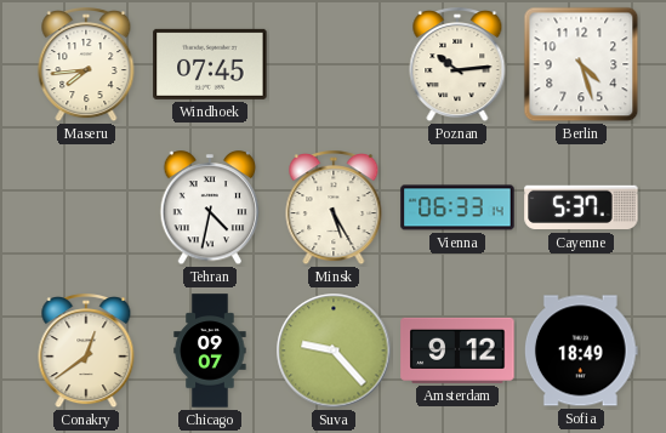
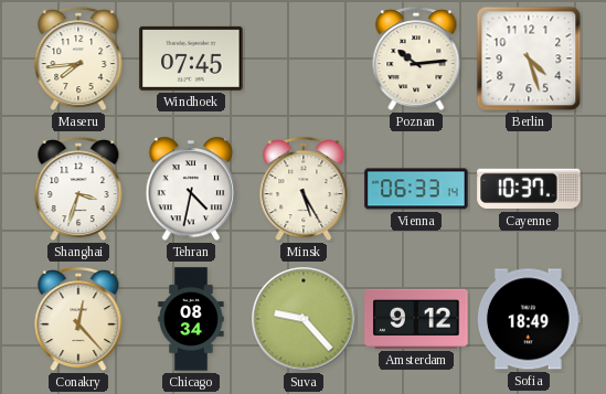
Shanghai: none -> 3:33 (78, 190)
Cayenne: 5:37 -> 10:37 (529, 189)
Conakry: 12:39 -> 12:23 (78, 320)
Chicago: 09:07 -> 08:34 (191, 319)
